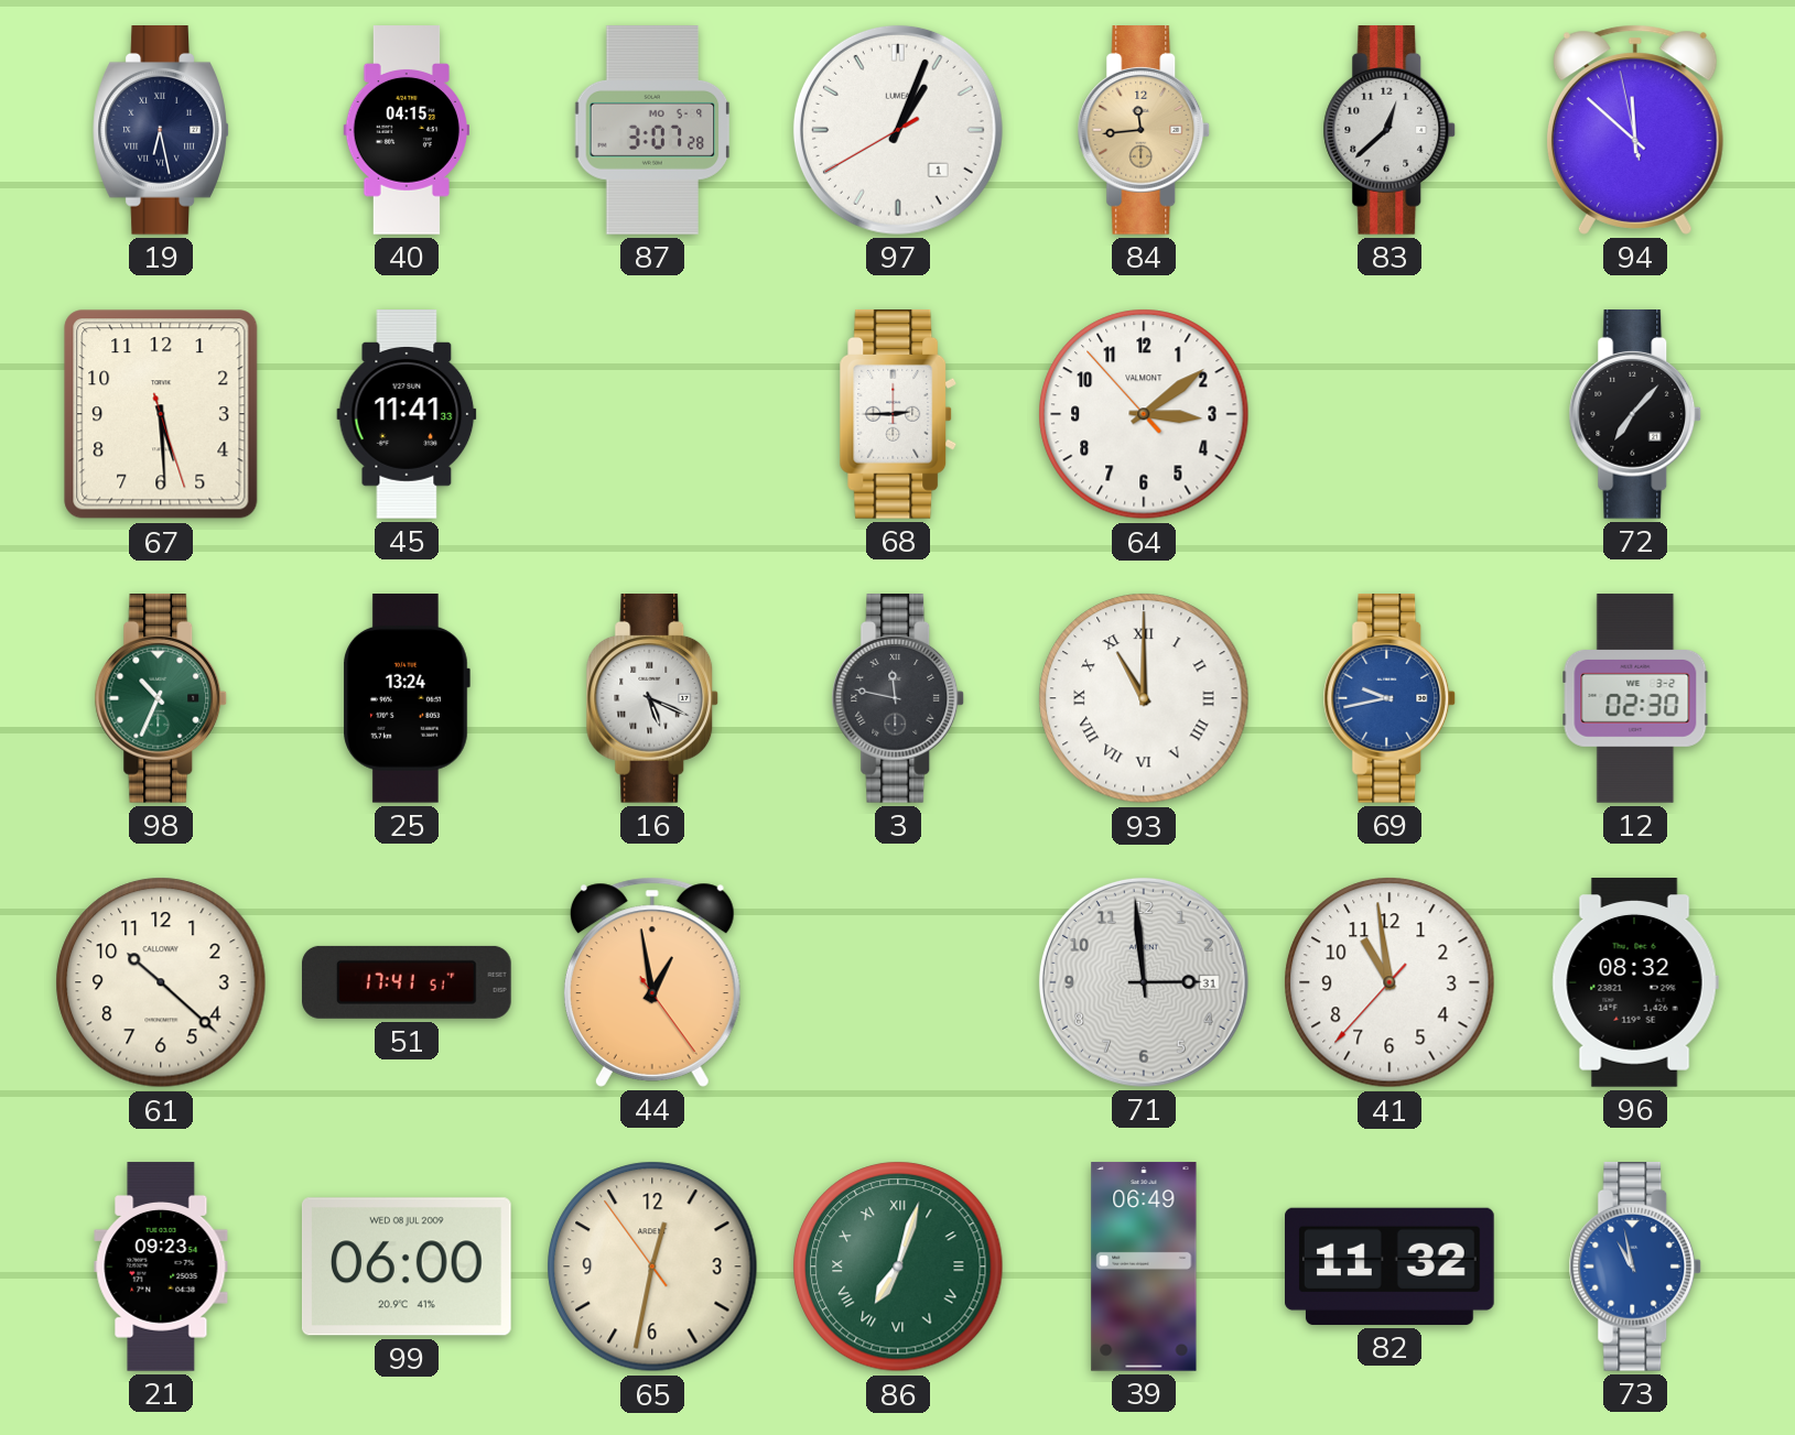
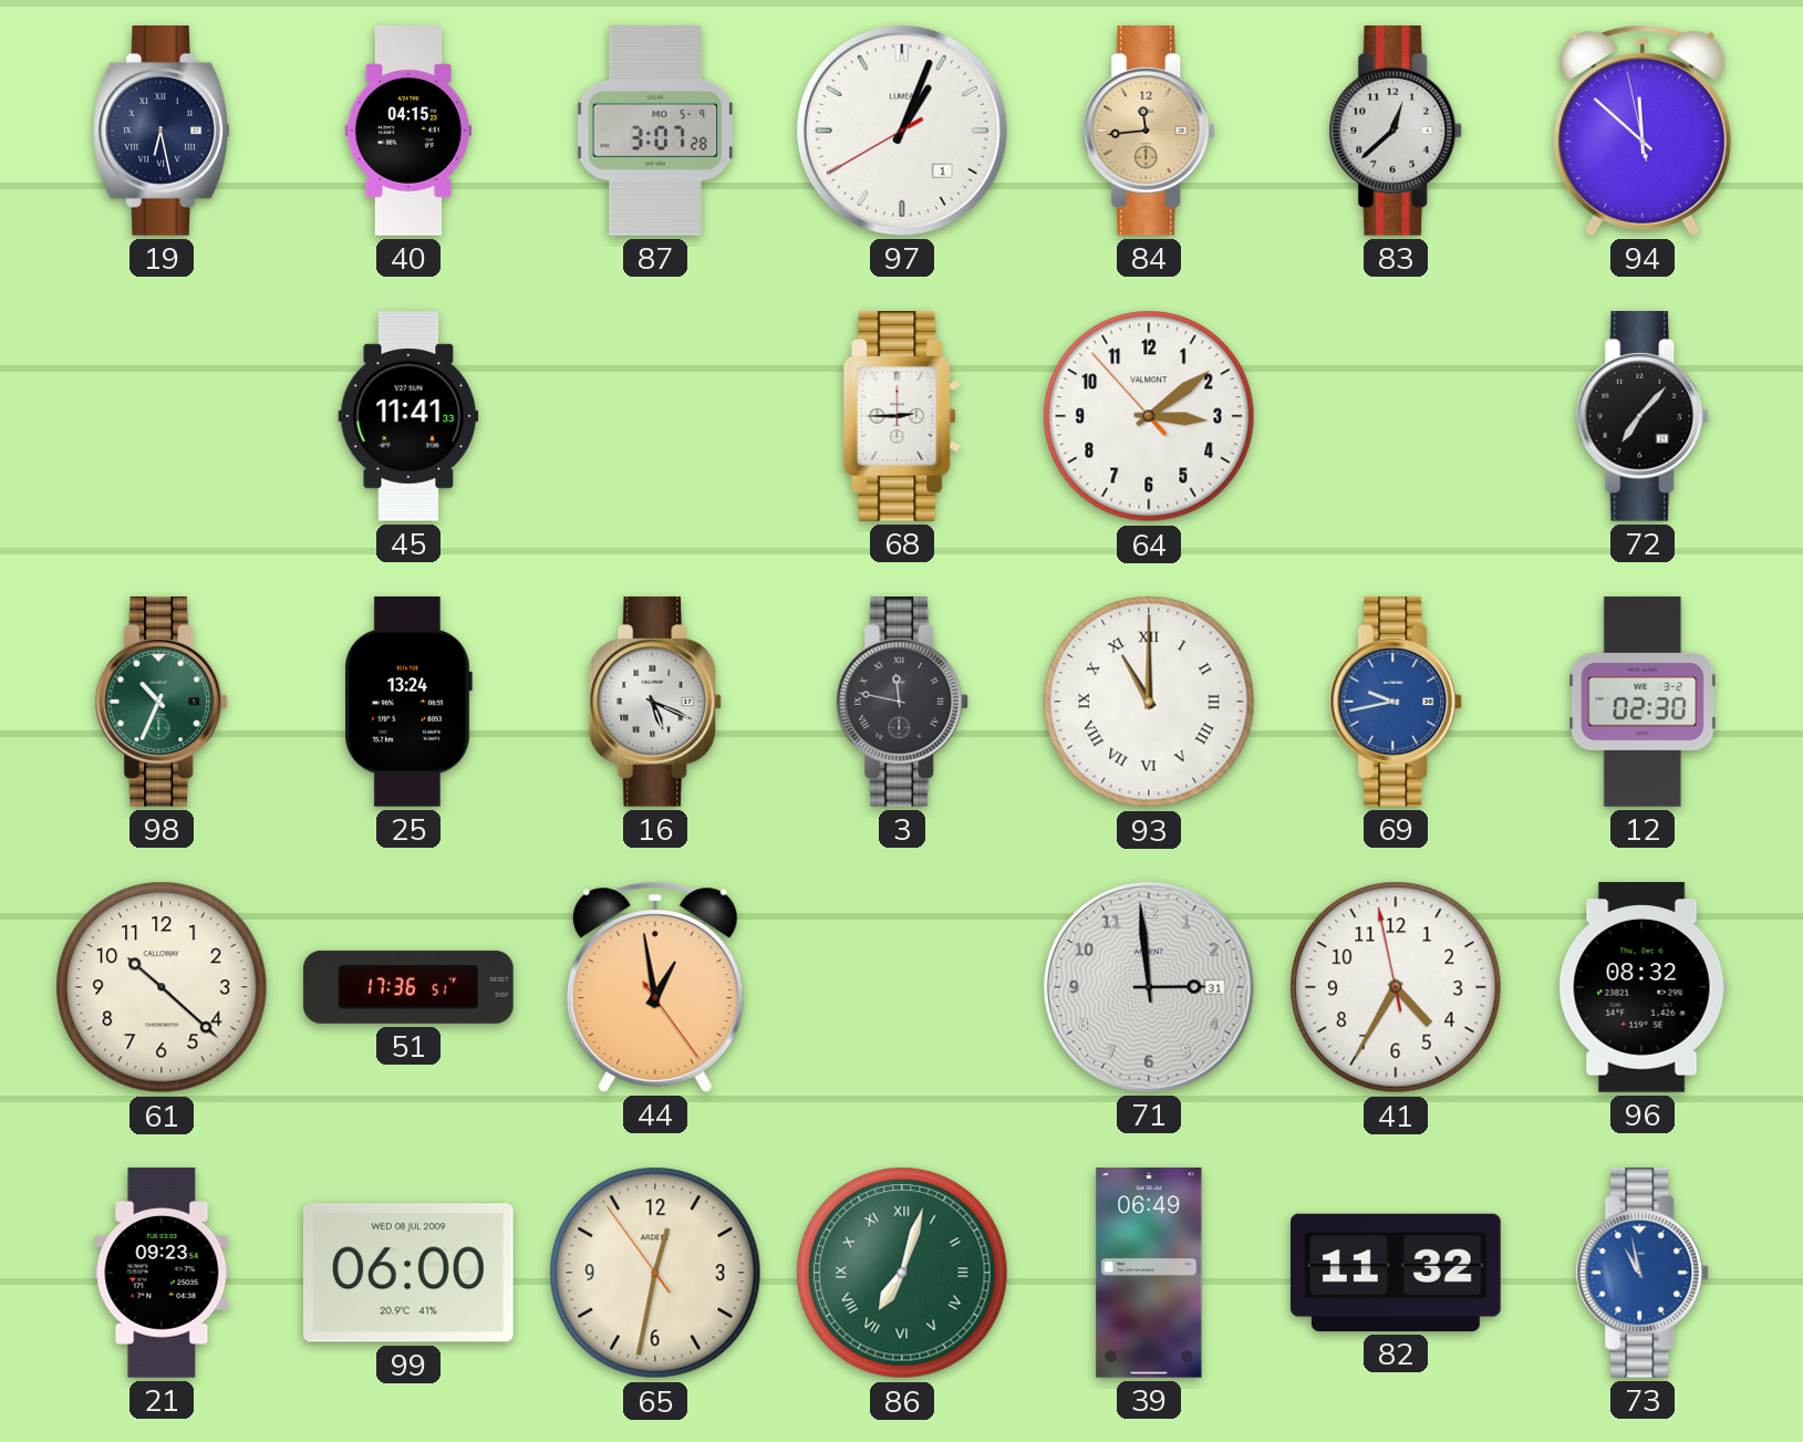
67: 5:29 -> none (161, 414)
51: 17:41 -> 17:36 (410, 987)
41: 10:58 -> 4:34 (1396, 987)
